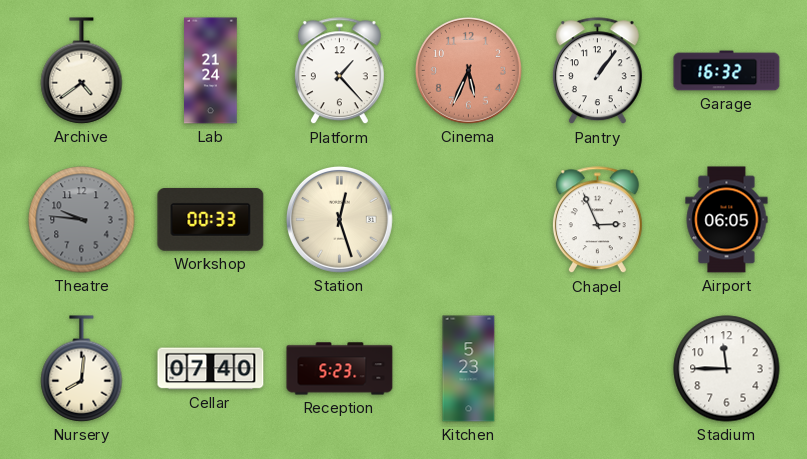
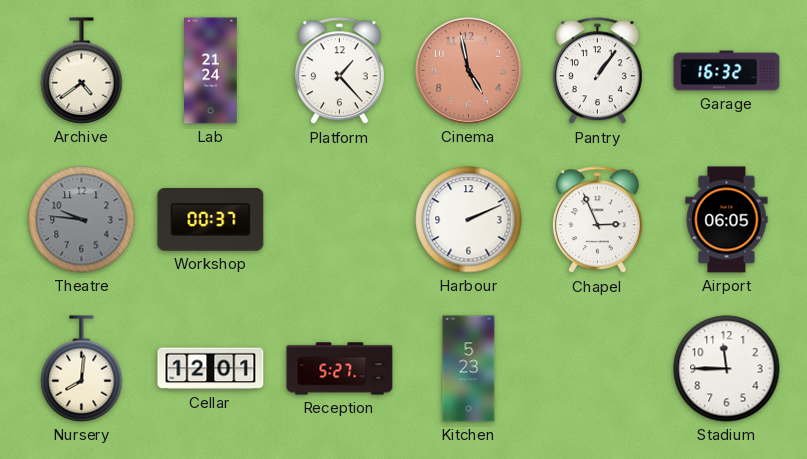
Cinema: 5:34 -> 4:58 (468, 70)
Workshop: 00:33 -> 00:37 (211, 219)
Station: 12:27 -> none (339, 219)
Harbour: none -> 2:11 (469, 220)
Cellar: 07:40 -> 12:01 (211, 369)
Reception: 5:23 -> 5:27 (340, 369)
